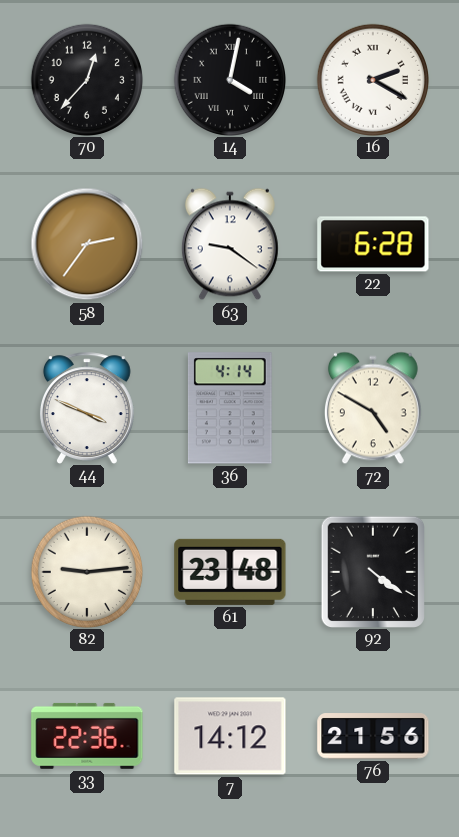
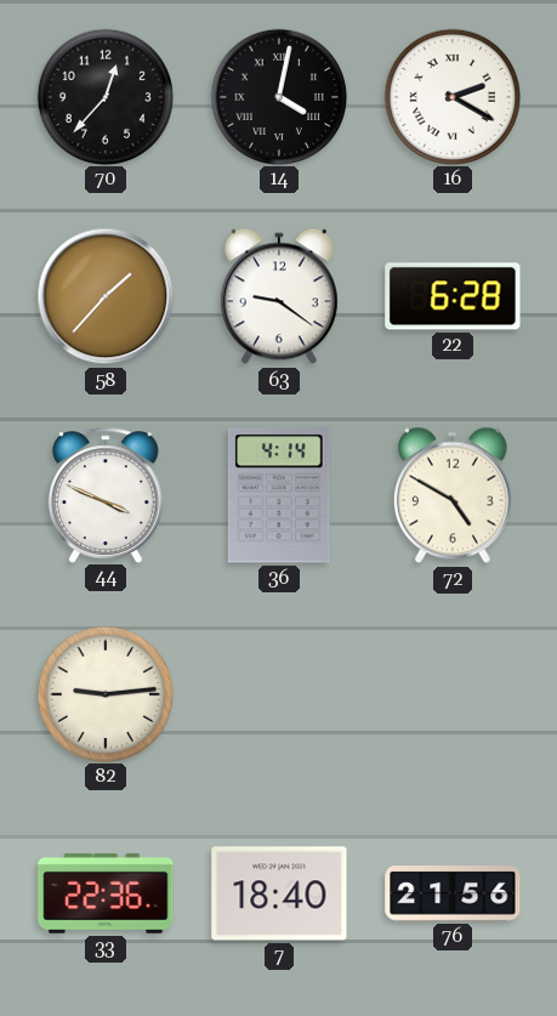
58: 2:36 -> 1:37 (106, 296)
61: 23:48 -> none (230, 572)
92: 4:21 -> none (372, 571)
7: 14:12 -> 18:40 (279, 893)
